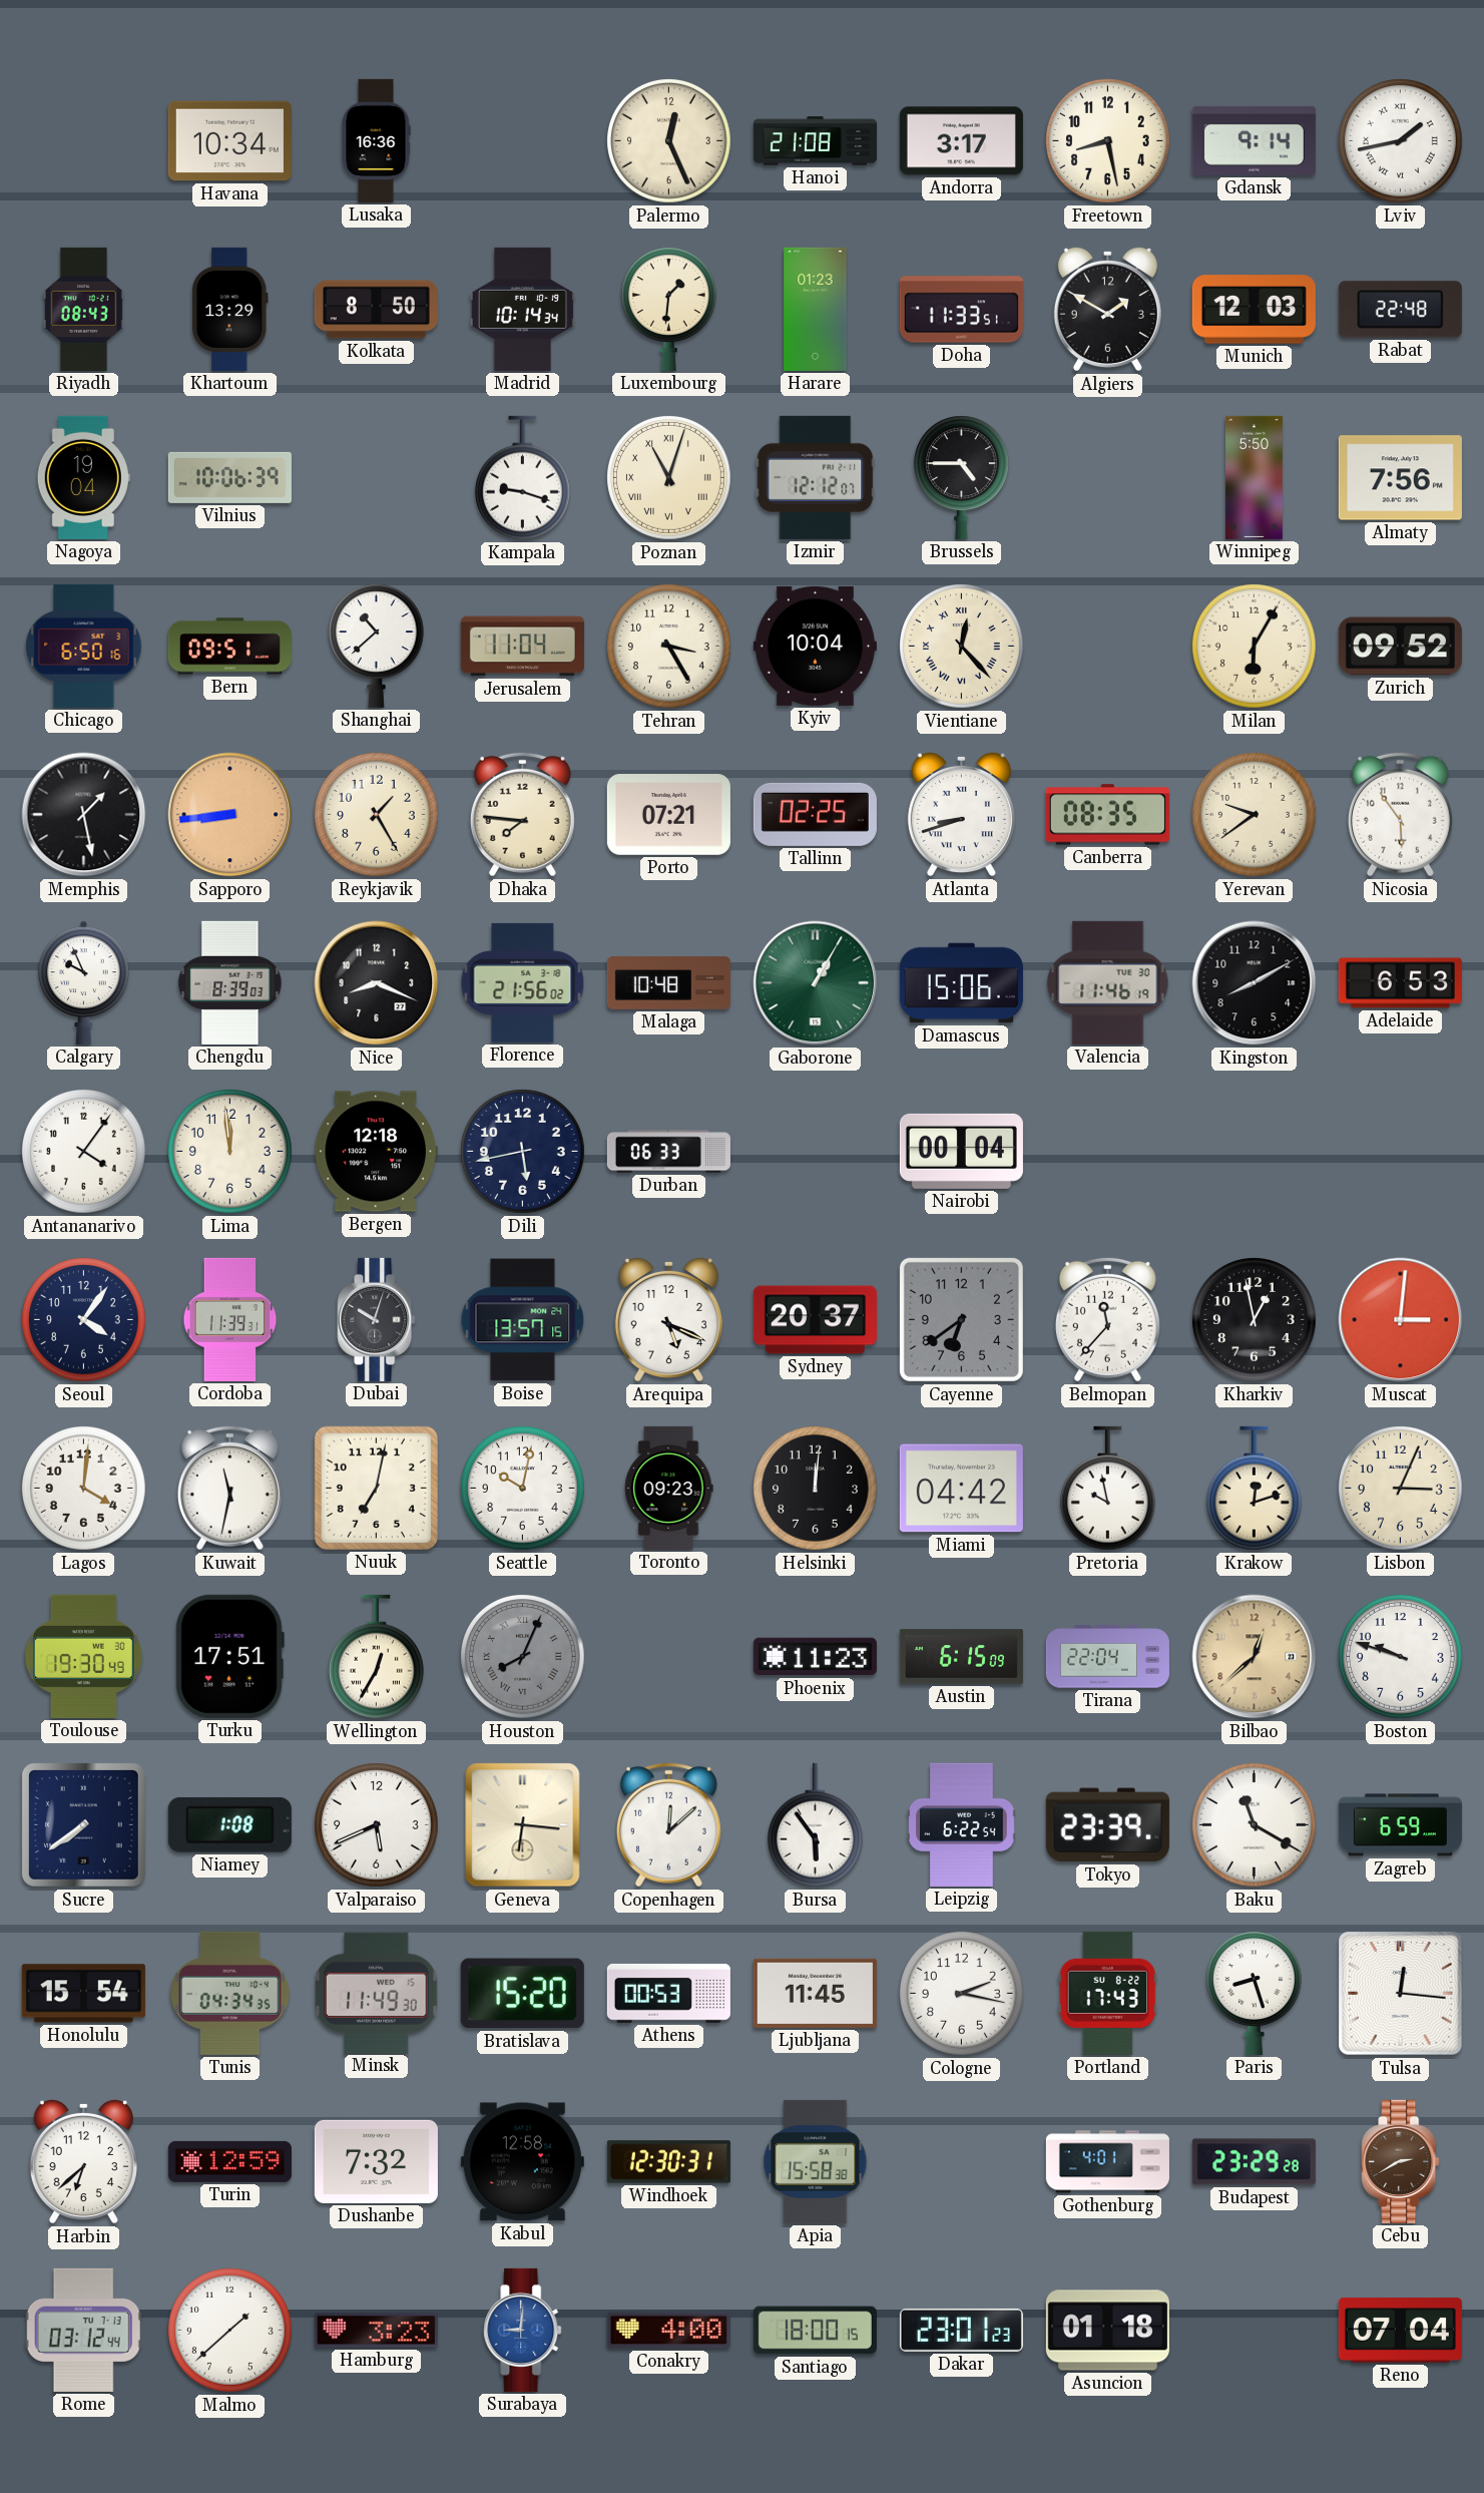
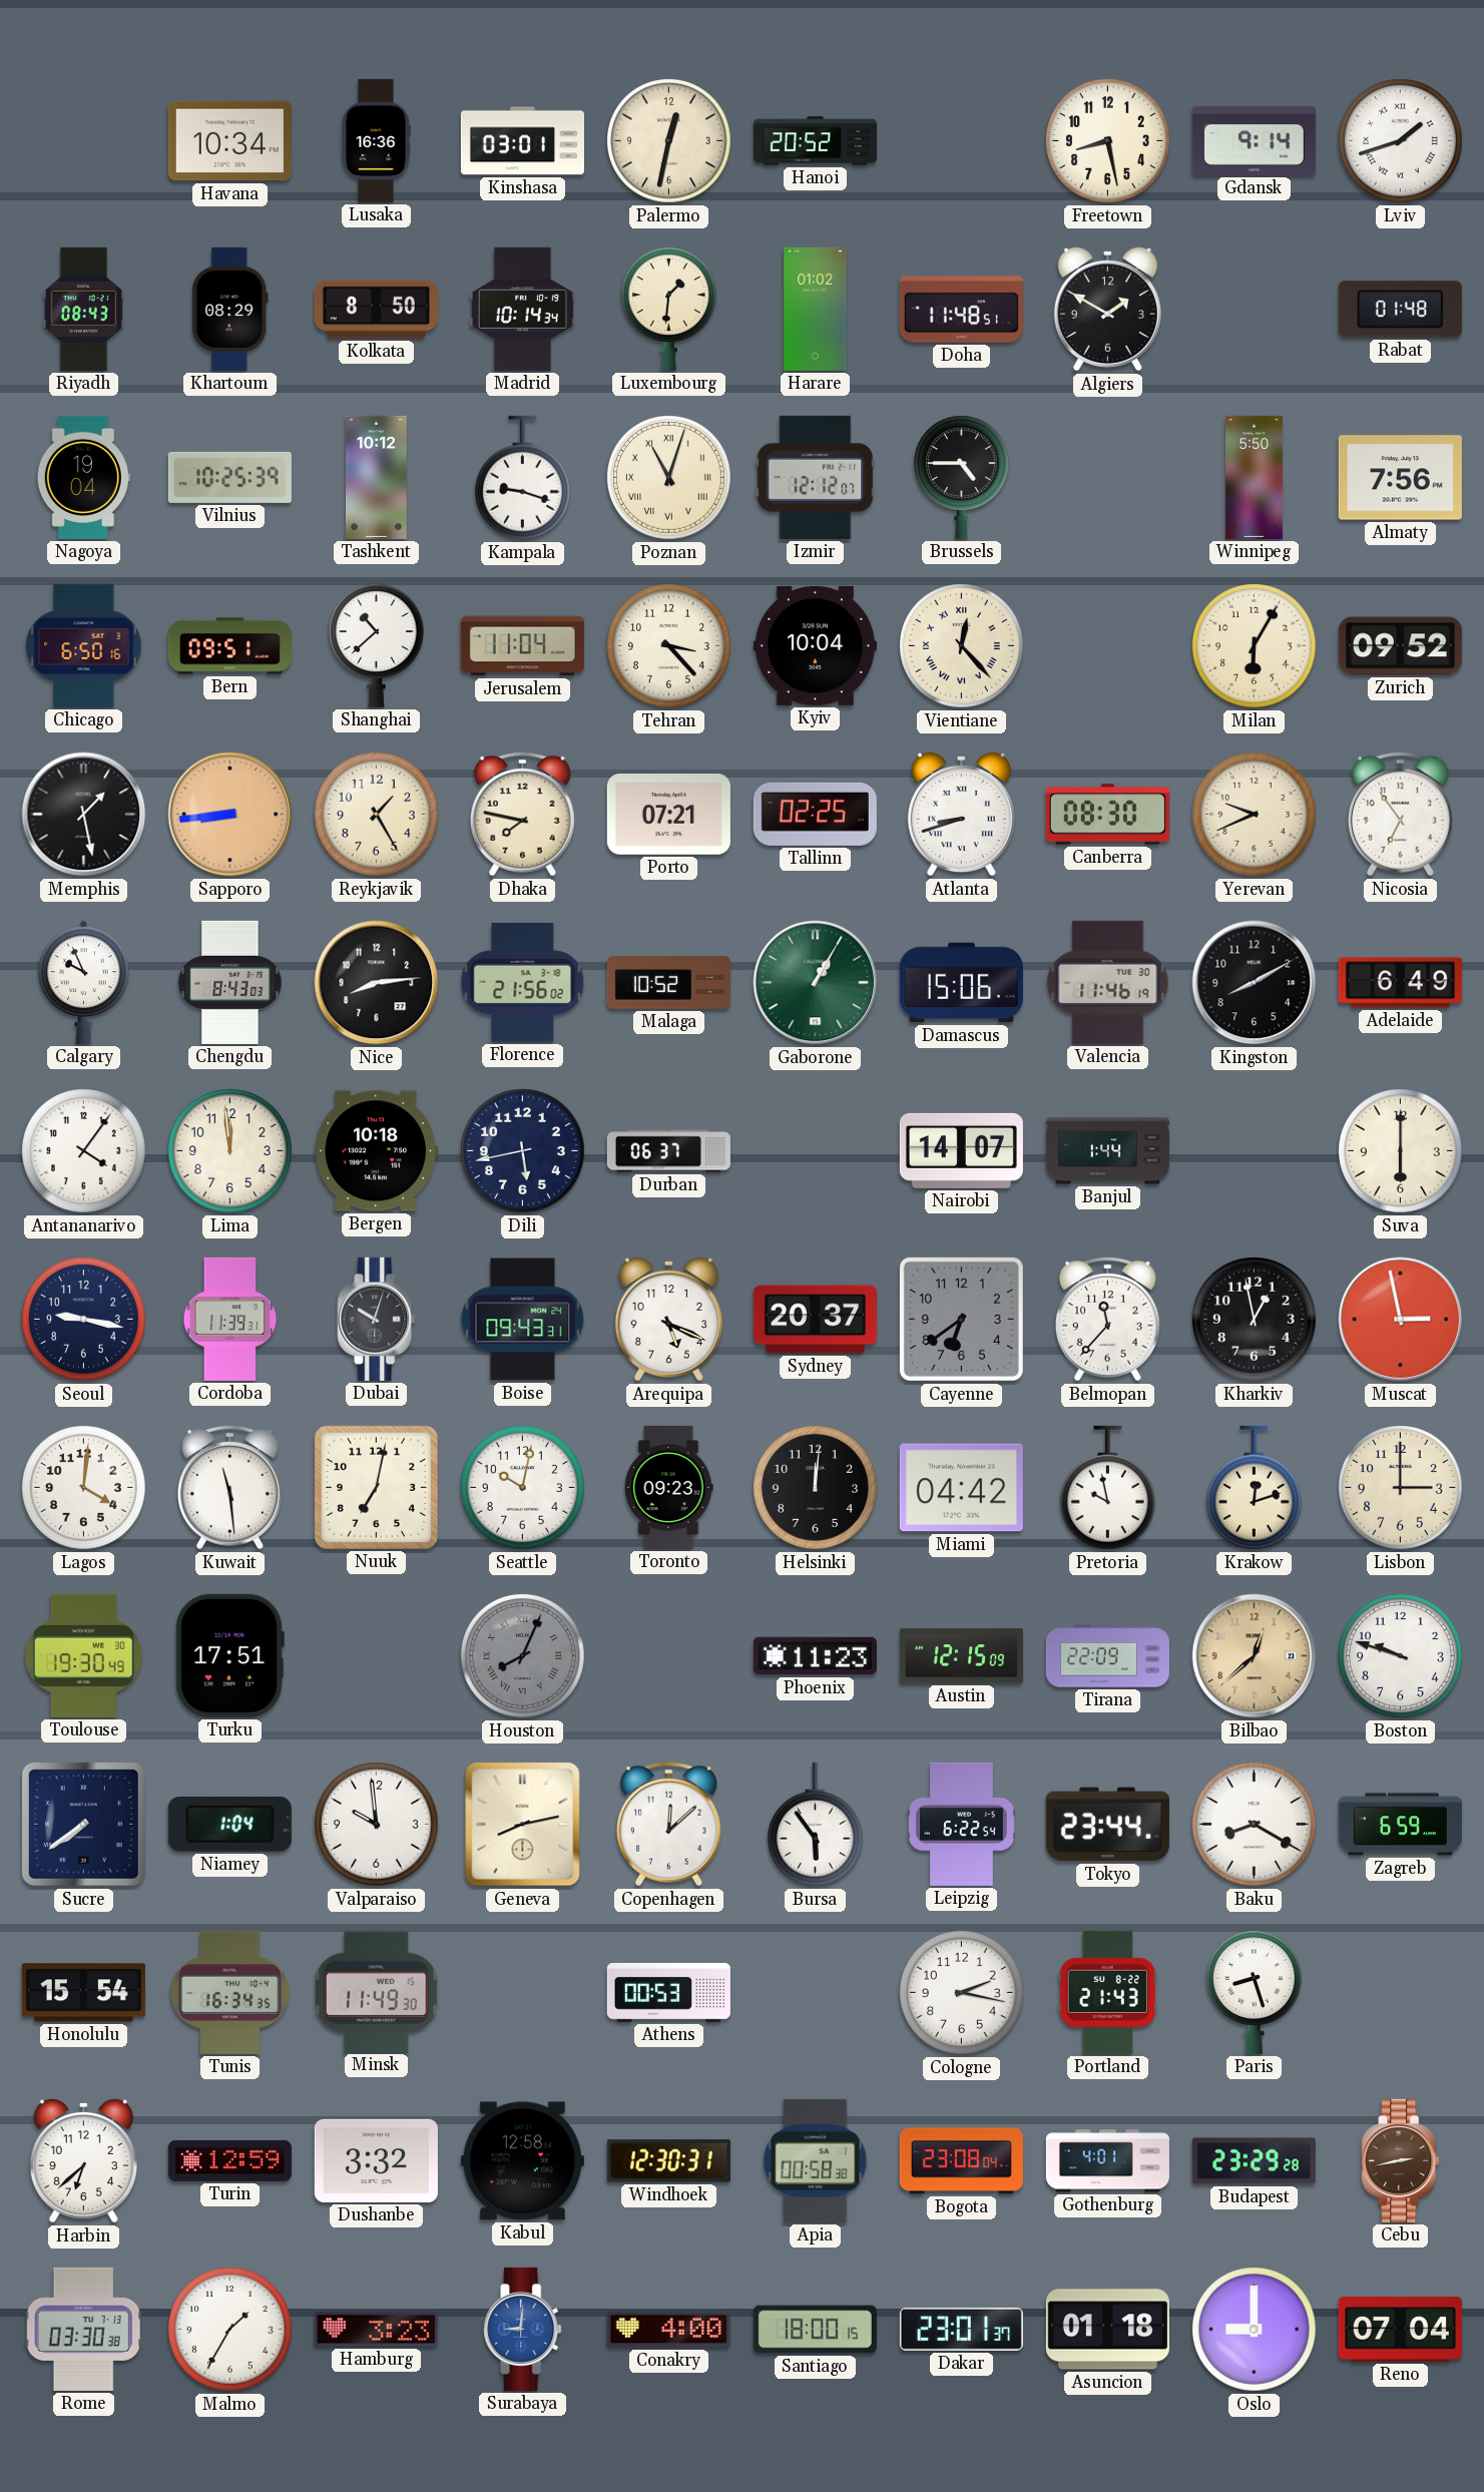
Kinshasa: none -> 03:01 (522, 141)
Palermo: 12:26 -> 12:32 (669, 141)
Hanoi: 21:08 -> 20:52 (815, 141)
Andorra: 3:17 -> none (961, 141)
Lviv: 1:43 -> 1:42 (1401, 141)
Khartoum: 13:29 -> 08:29 (230, 309)
Harare: 01:23 -> 01:02 (816, 309)
Doha: 11:33 -> 11:48 (961, 310)
Munich: 12:03 -> none (1254, 310)
Rabat: 22:48 -> 01:48 (1400, 310)
Vilnius: 10:06 -> 10:25 (229, 477)
Tashkent: none -> 10:12 (376, 477)
Tehran: 3:25 -> 3:23 (669, 646)
Dhaka: 7:46 -> 7:47 (522, 814)
Canberra: 08:35 -> 08:30 (1107, 815)
Yerevan: 9:39 -> 9:41 (1255, 815)
Nicosia: 5:54 -> 6:54 (1400, 814)
Chengdu: 8:39 -> 8:43 (230, 982)
Nice: 8:19 -> 8:14 (377, 983)
Malaga: 10:48 -> 10:52 (668, 983)
Adelaide: 6:53 -> 6:49 (1400, 983)
Bergen: 12:18 -> 10:18 (376, 1151)
Durban: 06:33 -> 06:37 (668, 1151)
Nairobi: 00:04 -> 14:07 (961, 1150)
Banjul: none -> 1:44 (1107, 1151)
Suva: none -> 6:00 (1401, 1151)
Seoul: 4:06 -> 9:17 (84, 1320)
Boise: 13:57 -> 09:43 (523, 1320)
Muscat: 3:01 -> 2:58 (1401, 1320)
Kuwait: 11:32 -> 11:29 (229, 1487)
Lisbon: 3:04 -> 3:00 (1401, 1488)
Wellington: 12:35 -> none (376, 1657)
Austin: 6:15 -> 12:15 (961, 1656)
Tirana: 22:04 -> 22:09 (1107, 1656)
Niamey: 1:08 -> 1:04 (229, 1824)
Valparaiso: 5:41 -> 9:59 (377, 1825)
Geneva: 6:16 -> 8:13 (523, 1825)
Tokyo: 23:39 -> 23:44 (1107, 1825)
Baku: 11:20 -> 8:20 (1255, 1825)
Tunis: 04:34 -> 16:34 (230, 1992)
Bratislava: 15:20 -> none (522, 1994)
Ljubljana: 11:45 -> none (815, 1993)
Portland: 17:43 -> 21:43 (1108, 1992)
Tulsa: 12:16 -> none (1401, 1994)
Dushanbe: 7:32 -> 3:32 (376, 2160)
Apia: 15:58 -> 00:58 (816, 2160)
Bogota: none -> 23:08 (961, 2161)
Cebu: 2:40 -> 2:43 (1401, 2160)
Rome: 03:12 -> 03:30 (83, 2329)
Malmo: 1:38 -> 1:35 (230, 2330)
Dakar: 23:01:23 -> 23:01:37 (961, 2329)
Oslo: none -> 9:00 (1255, 2330)
